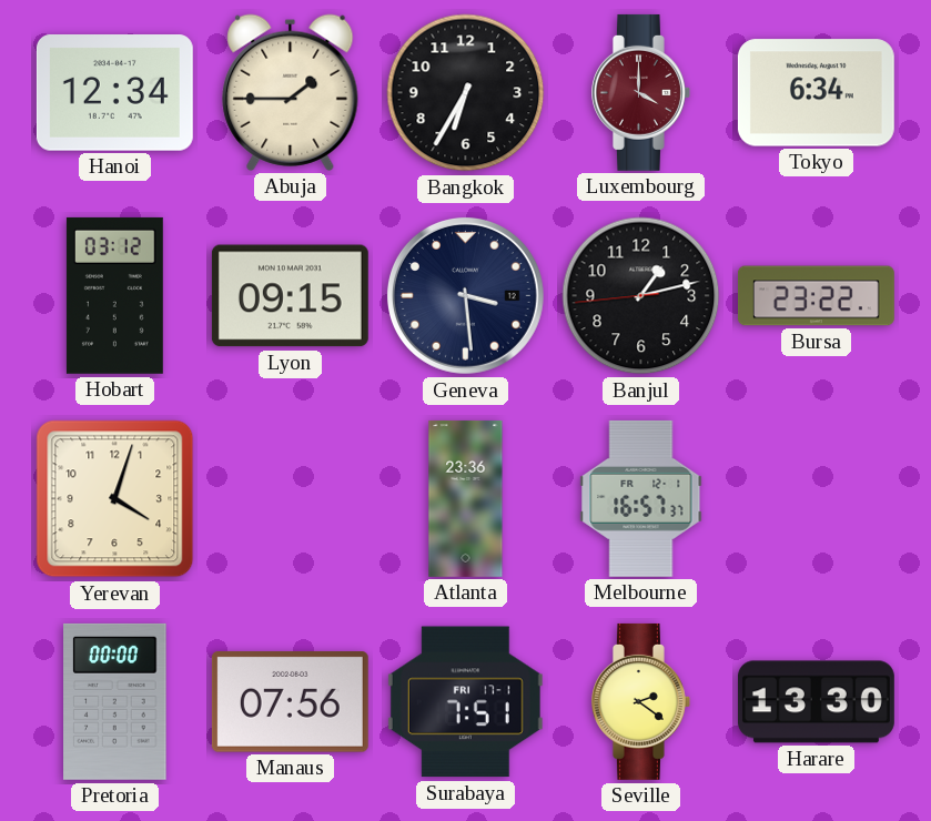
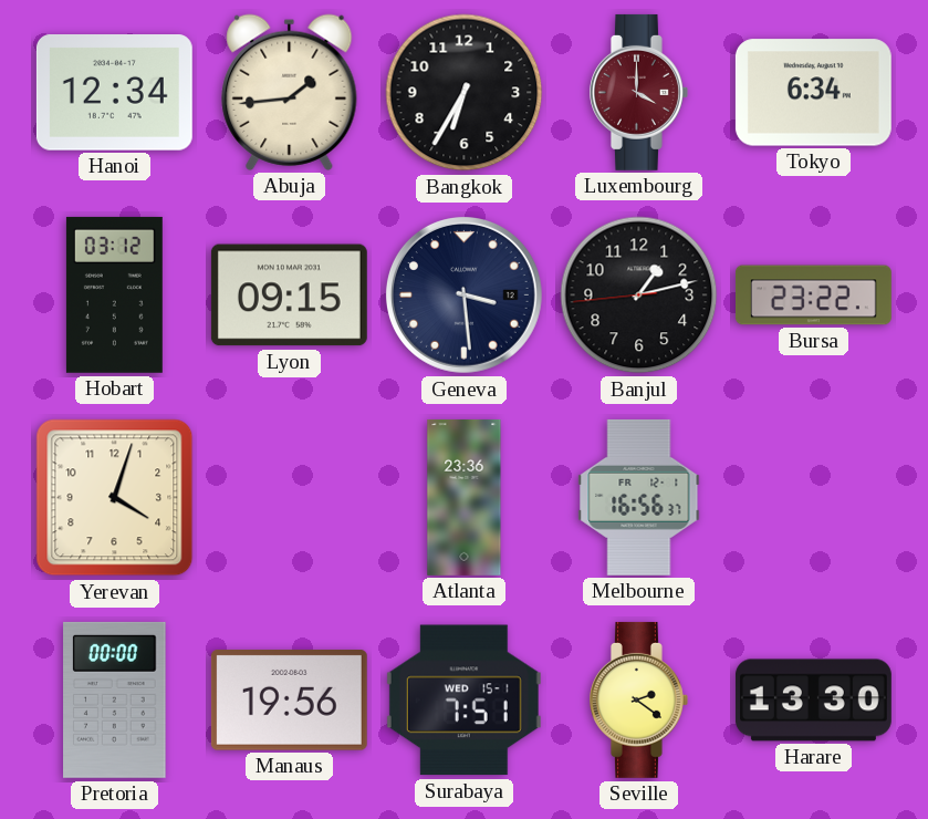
Abuja: 1:45 -> 1:44 (290, 92)
Melbourne: 16:57 -> 16:56 (639, 497)
Manaus: 07:56 -> 19:56 (289, 701)
Surabaya date: FRI 17-1 -> WED 15-1 (463, 701)
